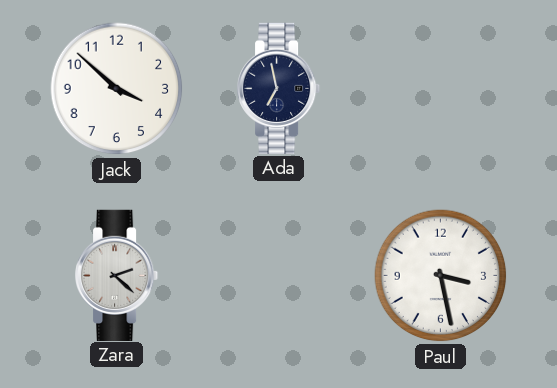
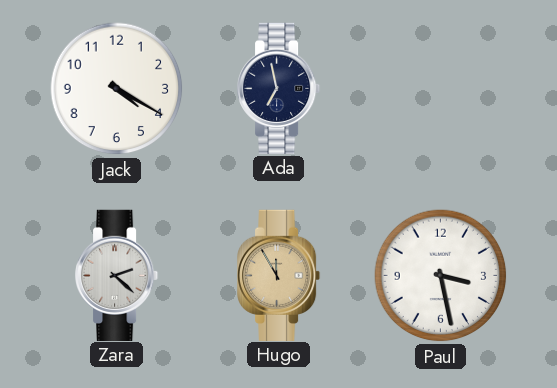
Jack: 3:52 -> 4:20 (117, 89)
Hugo: none -> 11:55 (280, 275)
